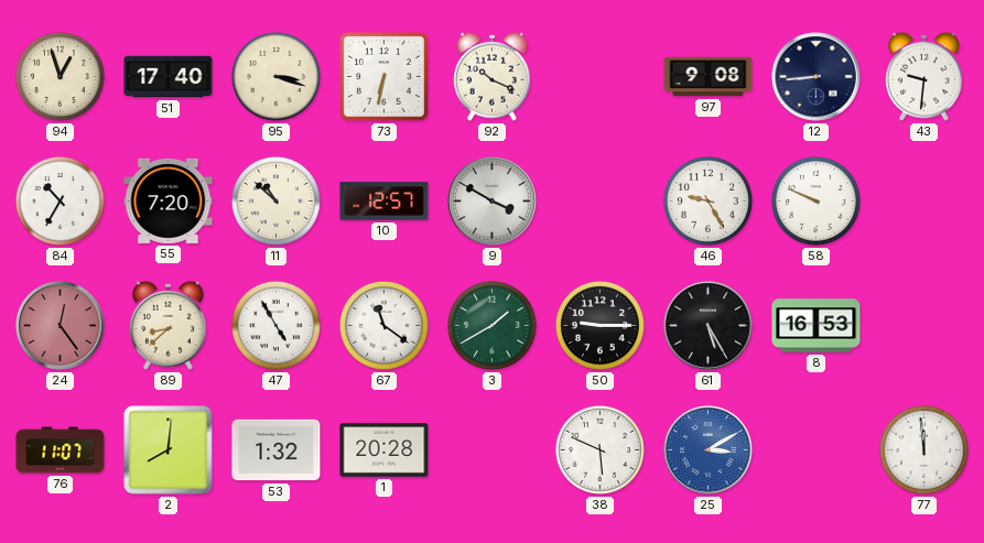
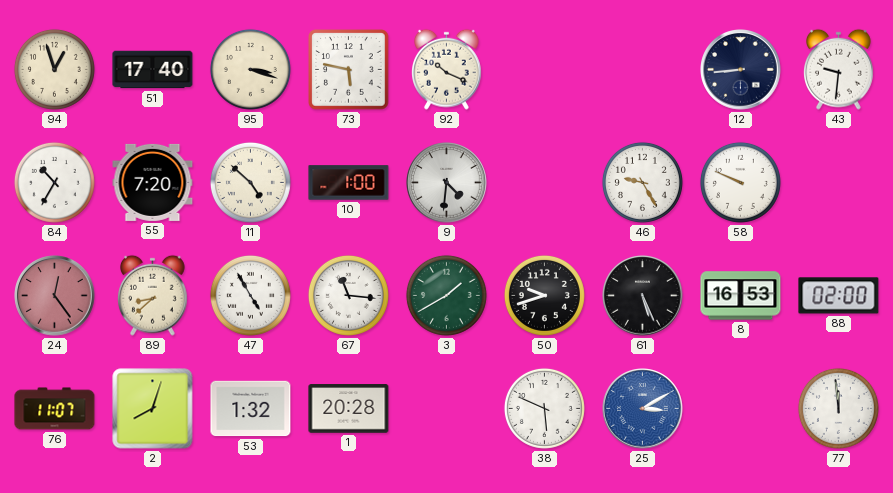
73: 6:32 -> 5:47 (349, 70)
97: 9:08 -> none (709, 77)
11: 10:52 -> 4:52 (250, 182)
10: 12:57 -> 1:00 (349, 183)
9: 3:50 -> 4:31 (447, 183)
67: 11:21 -> 11:16 (348, 295)
50: 9:15 -> 9:42 (544, 295)
61: 5:25 -> 5:26 (643, 296)
88: none -> 02:00 (839, 296)
2: 8:01 -> 8:03 (153, 409)
